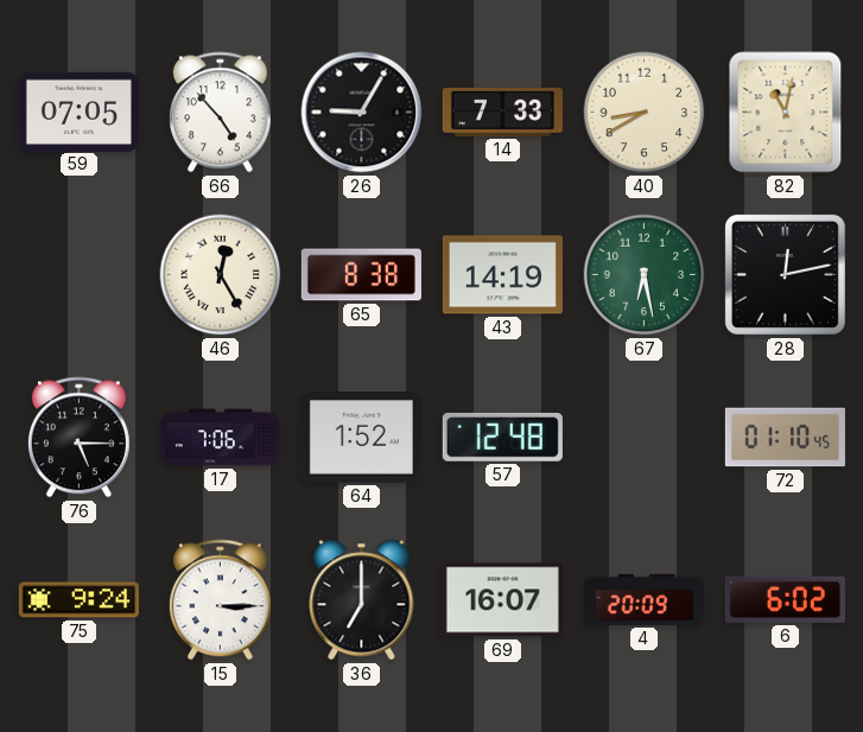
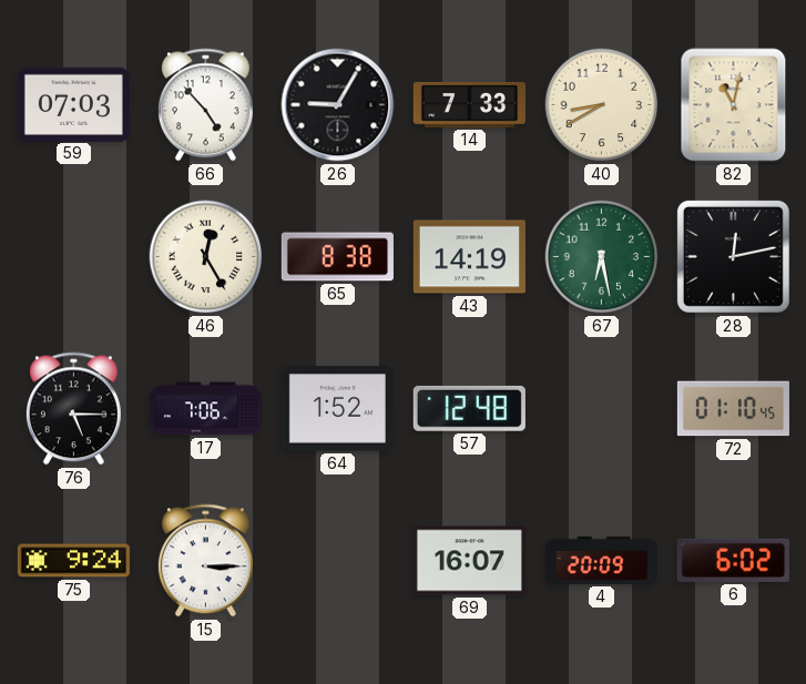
59: 07:05 -> 07:03 (73, 104)
36: 7:00 -> none (362, 600)
